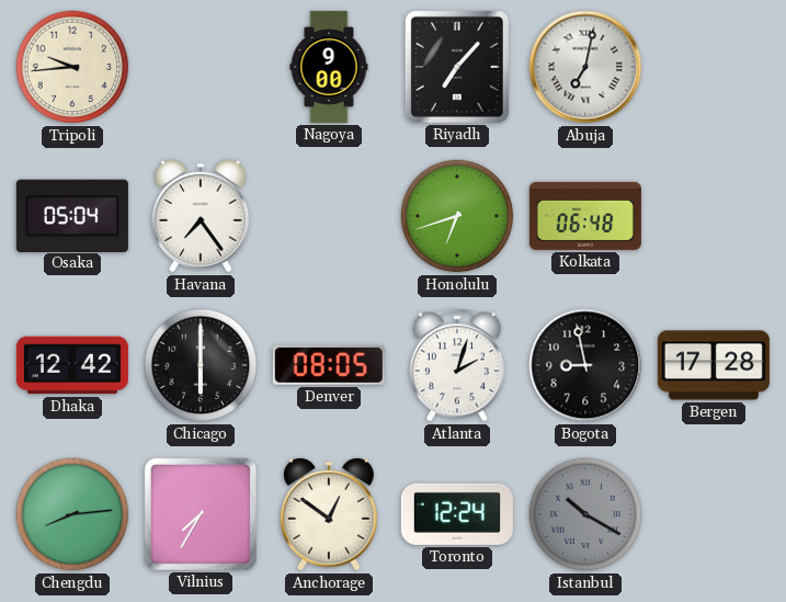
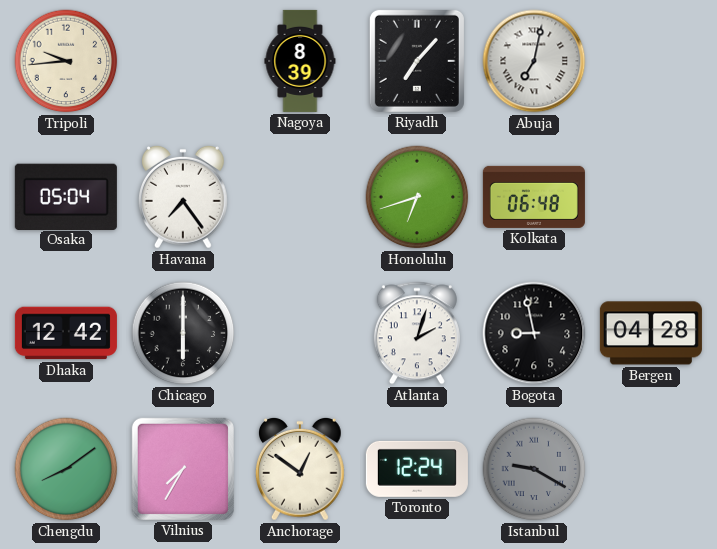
Nagoya: 9:00 -> 8:39 (300, 61)
Denver: 08:05 -> none (329, 365)
Bergen: 17:28 -> 04:28 (651, 333)
Chengdu: 8:14 -> 8:09 (66, 469)
Istanbul: 10:20 -> 9:20 (534, 469)
